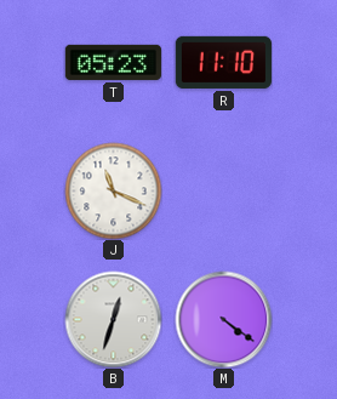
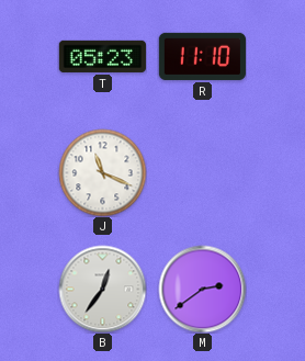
B: 12:33 -> 12:36 (102, 289)
M: 4:21 -> 2:39 (202, 289)
